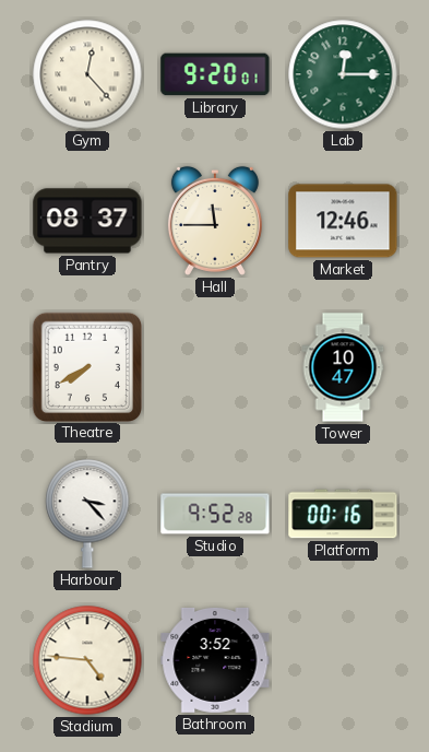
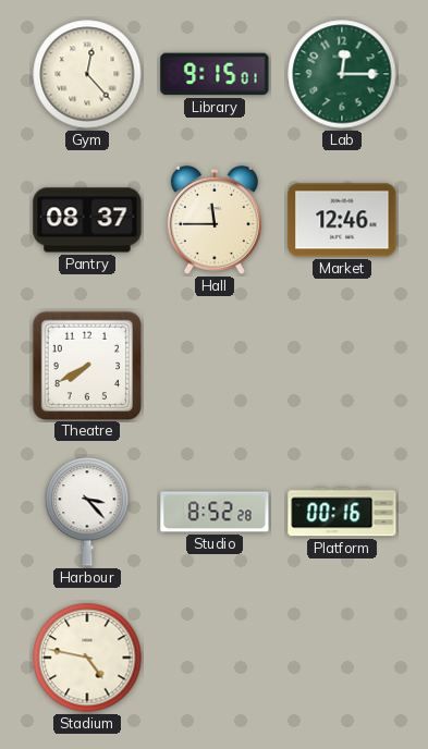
Library: 9:20 -> 9:15 (215, 74)
Tower: 10:47 -> none (343, 367)
Studio: 9:52 -> 8:52 (215, 512)
Stadium: 4:46 -> 4:47 (87, 658)
Bathroom: 3:52 -> none (215, 660)
